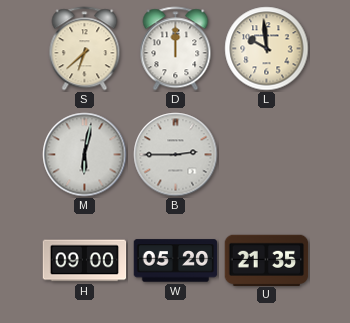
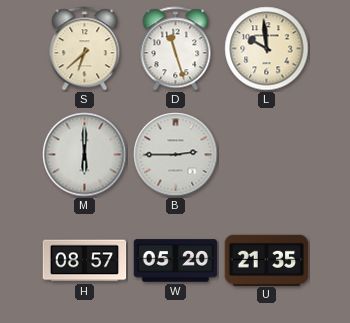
D: 12:00 -> 11:27 (176, 49)
M: 6:02 -> 6:00 (85, 155)
H: 09:00 -> 08:57 (85, 261)
